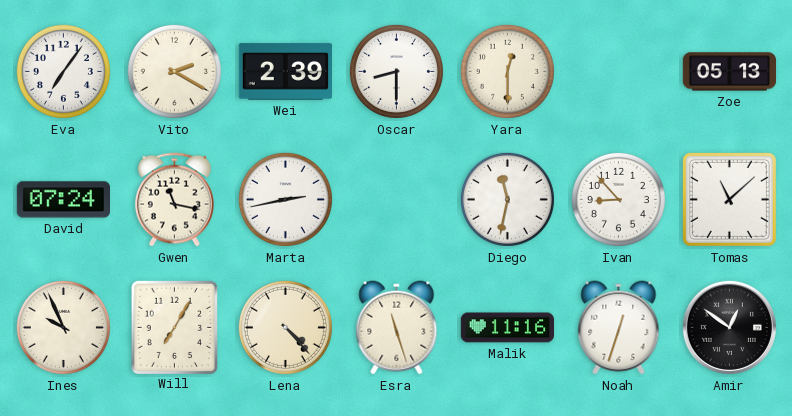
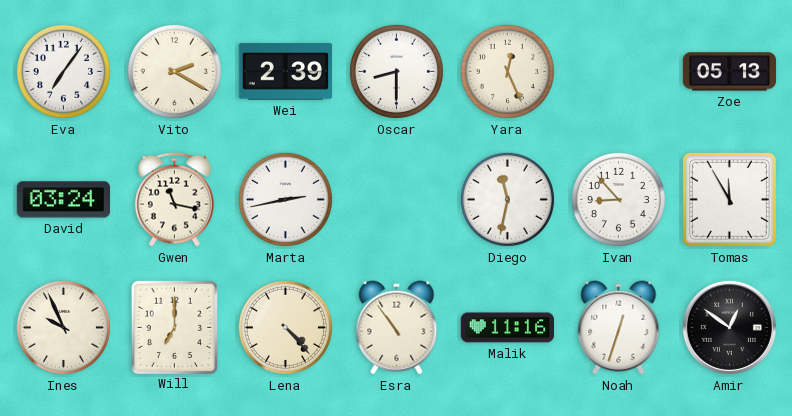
Yara: 12:30 -> 12:26 (507, 71)
David: 07:24 -> 03:24 (63, 200)
Tomas: 11:08 -> 11:55 (729, 199)
Will: 7:05 -> 7:00 (174, 327)
Esra: 11:27 -> 10:54 (397, 328)
